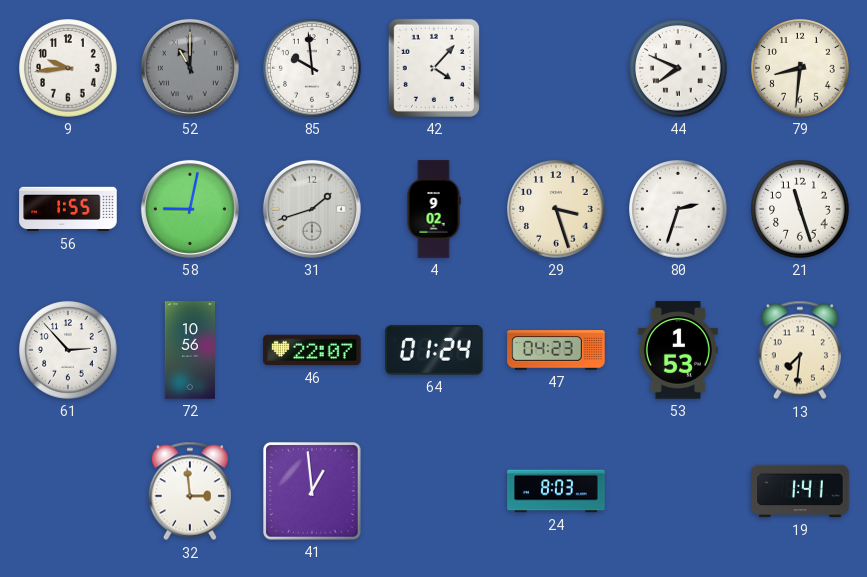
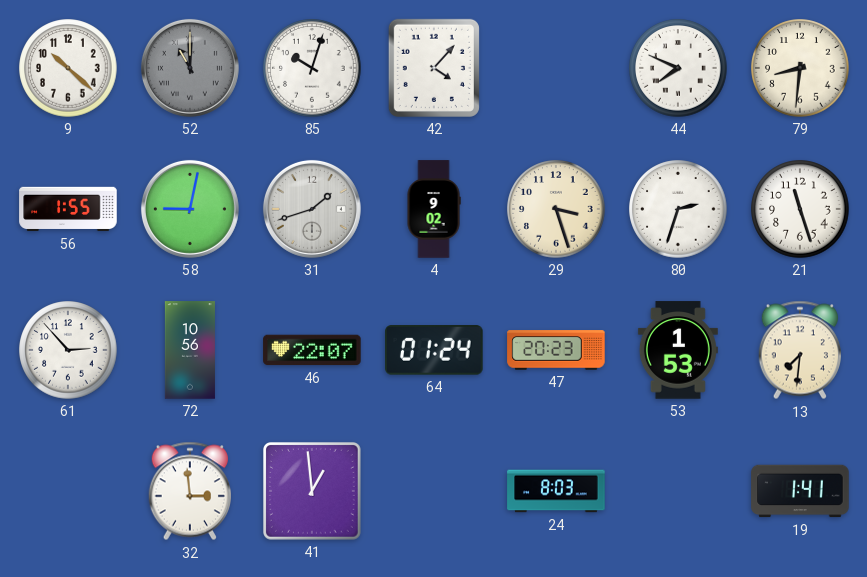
9: 9:44 -> 10:22 (68, 68)
85: 9:59 -> 10:03 (312, 68)
47: 04:23 -> 20:23 (556, 350)
